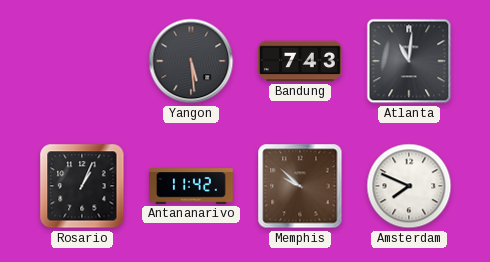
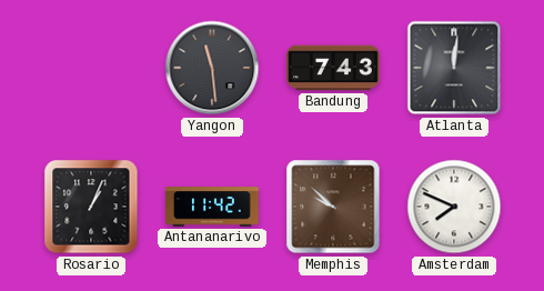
Yangon: 5:29 -> 11:29 (212, 68)
Atlanta: 11:01 -> 12:01 (454, 68)
